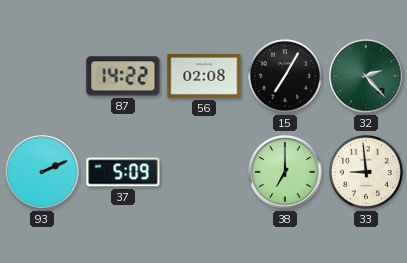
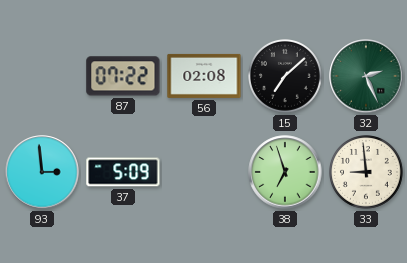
87: 14:22 -> 07:22 (123, 76)
15: 7:05 -> 7:08 (286, 77)
32: 2:23 -> 2:26 (366, 76)
93: 2:11 -> 2:59 (42, 172)
38: 7:00 -> 6:57 (285, 172)
